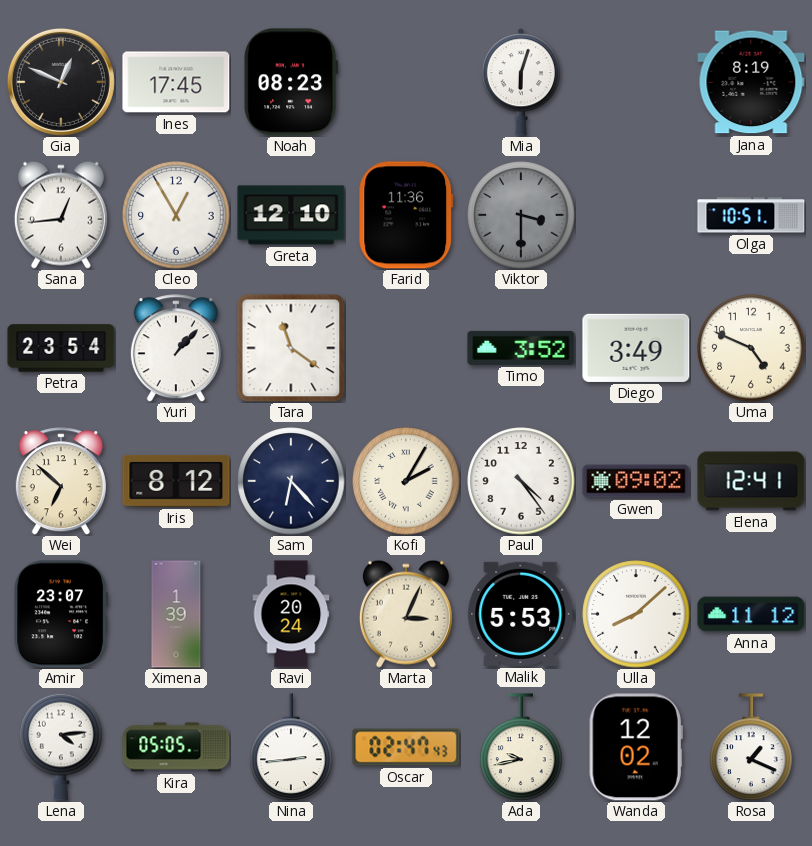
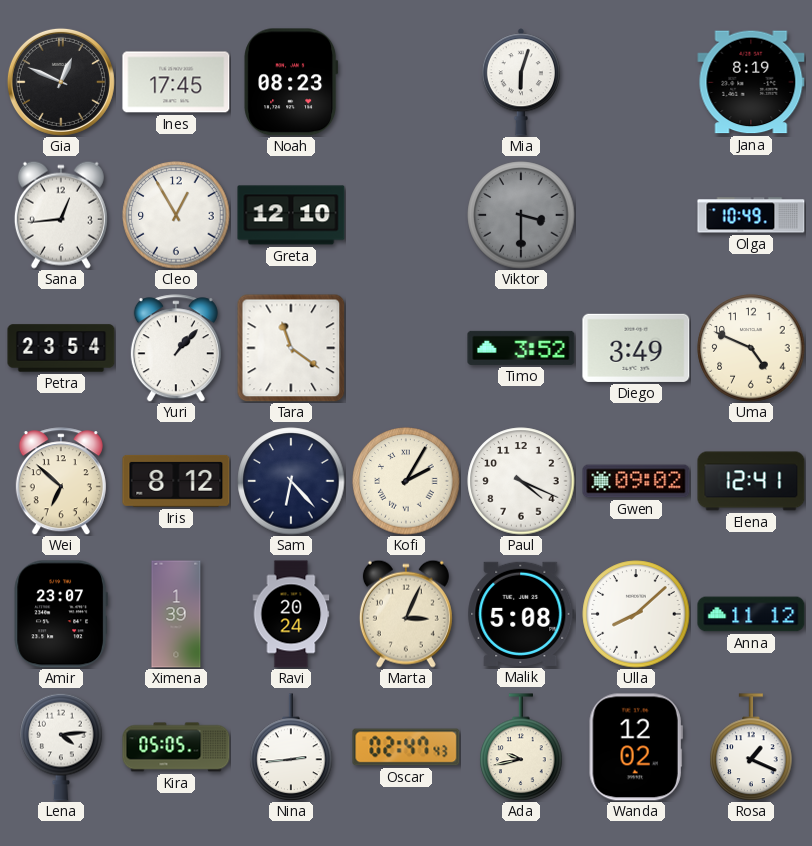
Farid: 11:36 -> none (406, 215)
Olga: 10:51 -> 10:49 (751, 215)
Paul: 4:24 -> 4:19 (521, 481)
Malik: 5:53 -> 5:08 (521, 614)
